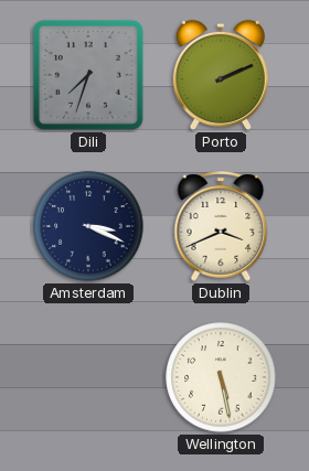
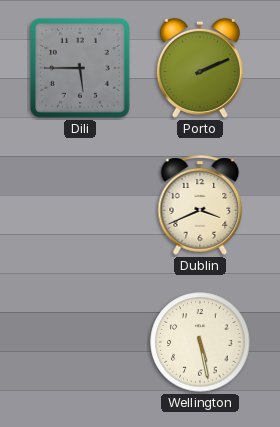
Dili: 7:33 -> 5:45 (80, 68)
Amsterdam: 3:19 -> none (88, 226)
